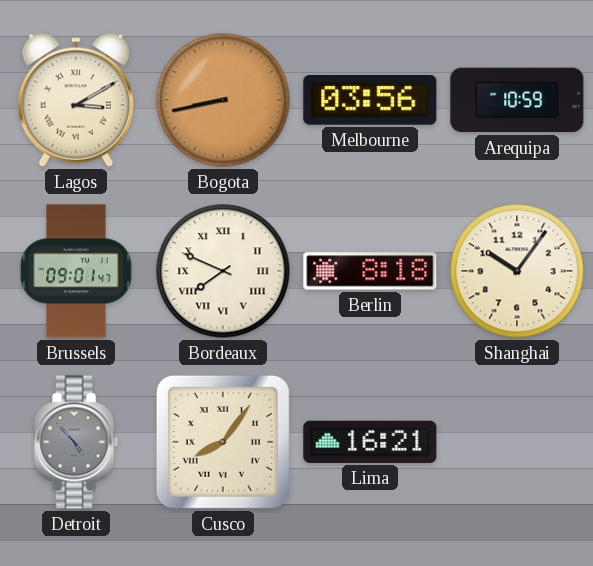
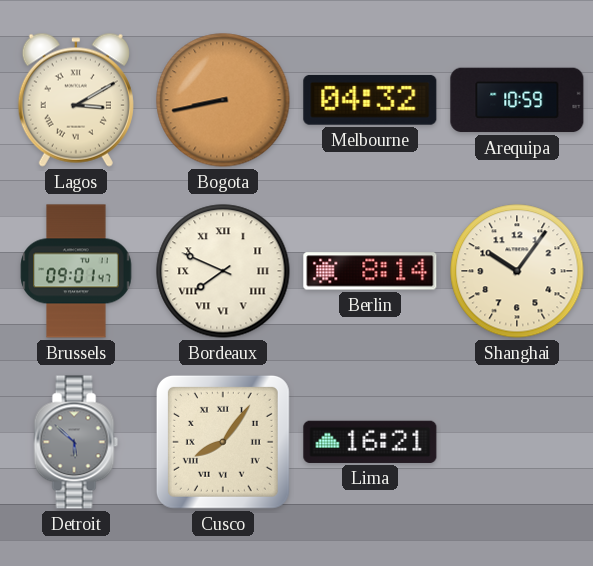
Melbourne: 03:56 -> 04:32 (370, 100)
Berlin: 8:18 -> 8:14 (370, 271)
Detroit: 4:53 -> 5:52 (76, 442)
